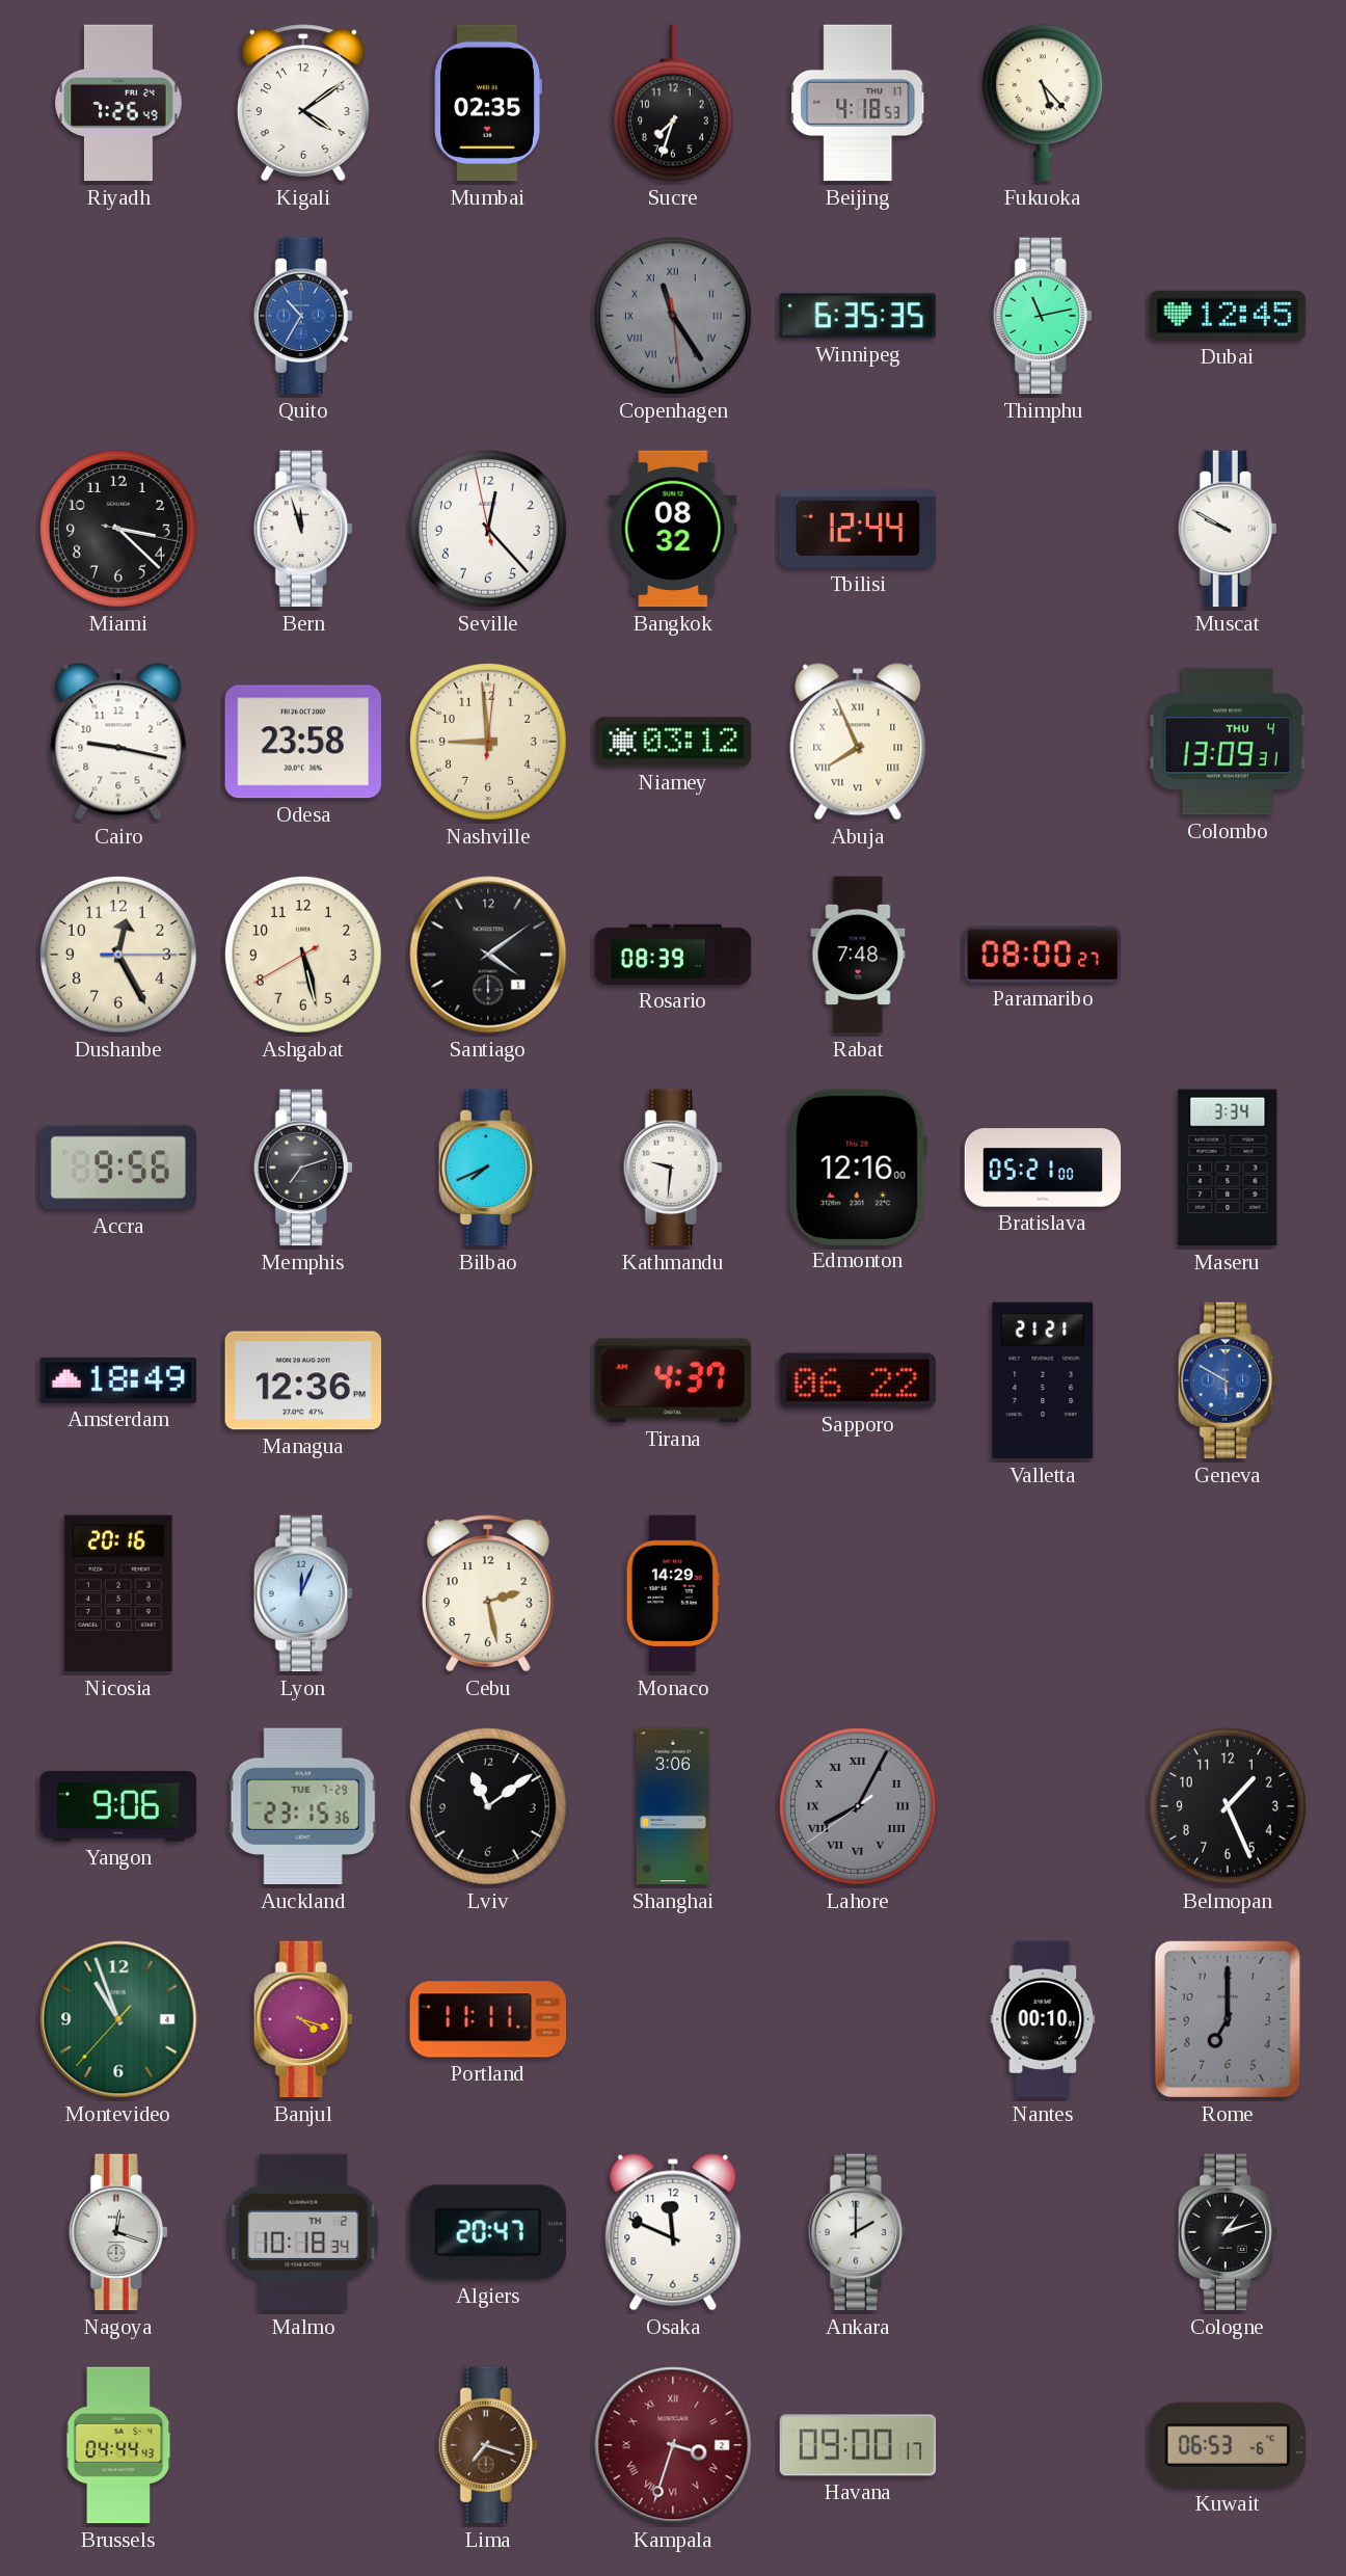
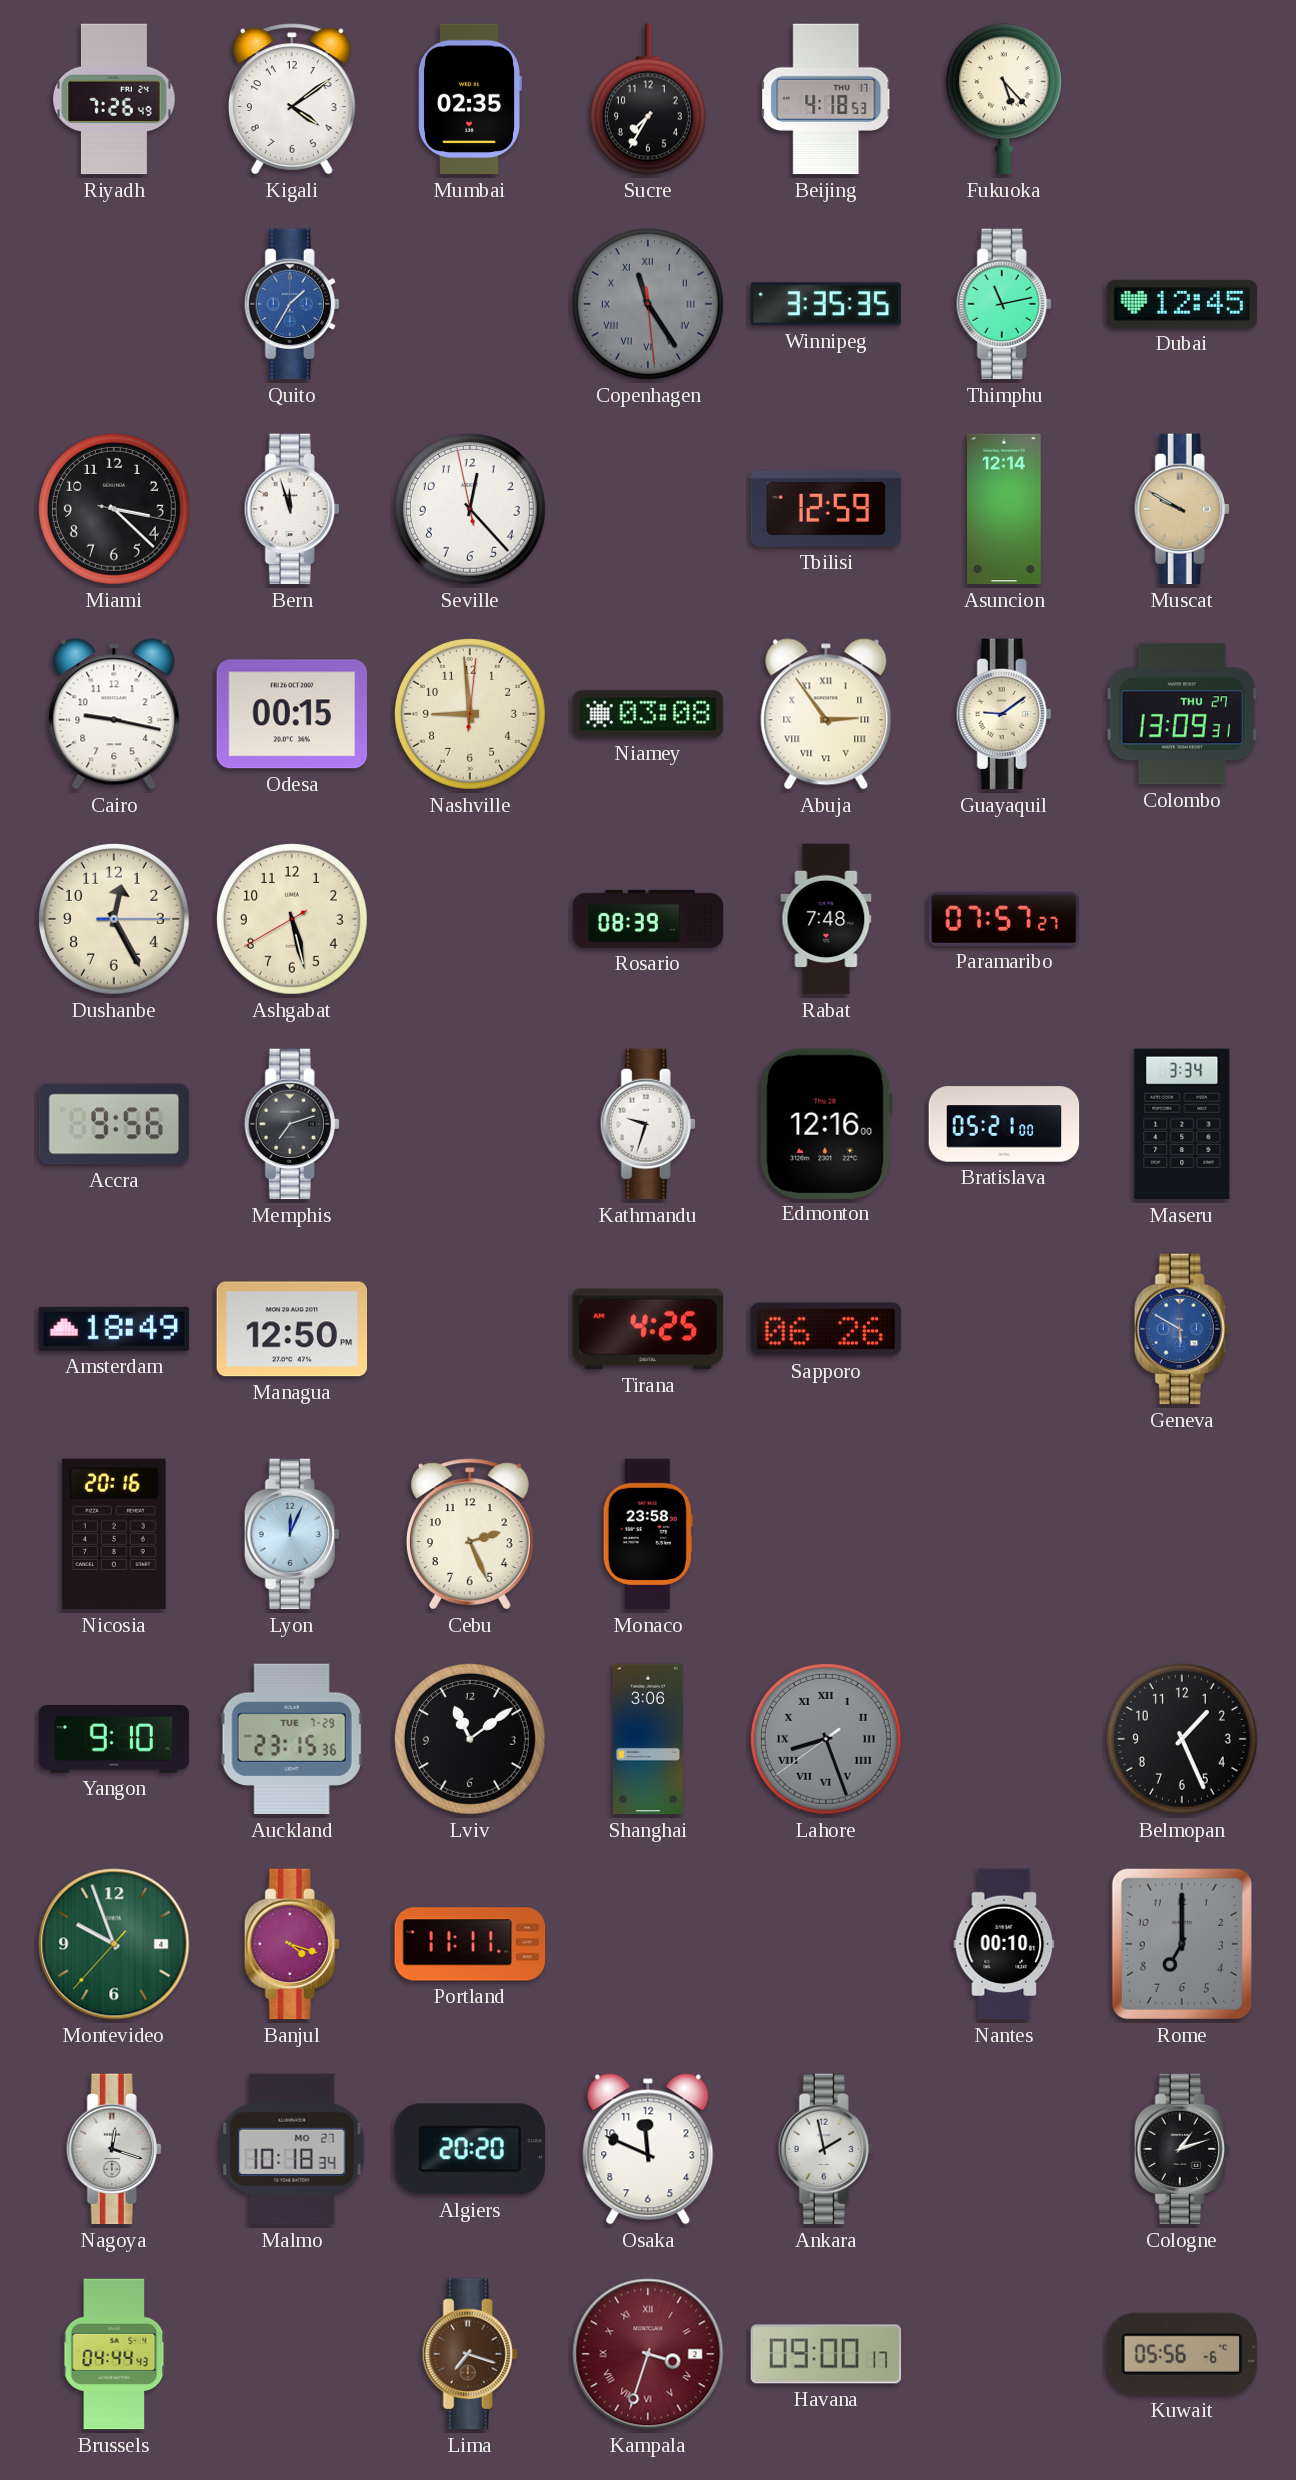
Sucre: 7:33 -> 7:35 (648, 99)
Quito: 10:35 -> 1:35 (292, 304)
Winnipeg: 6:35 -> 3:35 (825, 304)
Bangkok: 08:32 -> none (673, 529)
Tbilisi: 12:44 -> 12:59 (826, 509)
Asuncion: none -> 12:14 (1004, 509)
Muscat dial: white -> champagne (1182, 509)
Odesa: 23:58 -> 00:15 (292, 714)
Niamey: 03:12 -> 03:08 (648, 714)
Abuja: 7:56 -> 2:54 (826, 714)
Guayaquil: none -> 9:09 (1004, 714)
Colombo date: THU 4 -> THU 27 (1182, 714)
Santiago: 4:09 -> none (488, 955)
Paramaribo: 08:00 -> 07:57 (1004, 919)
Bilbao: 7:41 -> none (488, 1168)
Kathmandu: 9:31 -> 9:33 (648, 1124)
Managua: 12:36 -> 12:50 (292, 1329)
Tirana: 4:37 -> 4:25 (648, 1329)
Sapporo: 06:22 -> 06:26 (826, 1329)
Valletta: 21:21 -> none (1043, 1380)
Cebu: 2:28 -> 2:26 (470, 1534)
Monaco: 14:29 -> 23:58 (648, 1534)
Yangon: 9:06 -> 9:10 (114, 1739)
Lahore: 8:04 -> 8:26 (826, 1739)
Montevideo: 10:56 -> 9:56 (114, 1944)
Malmo date: TH 2 -> MO 27 (292, 2149)
Algiers: 20:47 -> 20:20 (469, 2149)
Ankara: 2:00 -> 1:58 (826, 2149)
Kuwait: 06:53 -> 05:56 (1182, 2354)
